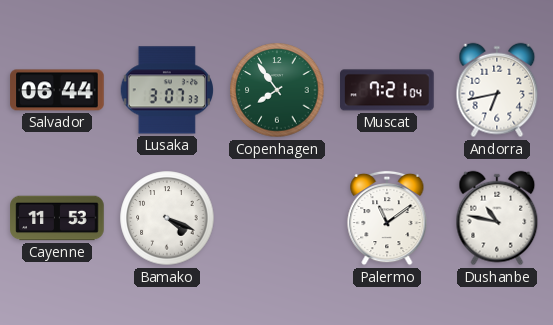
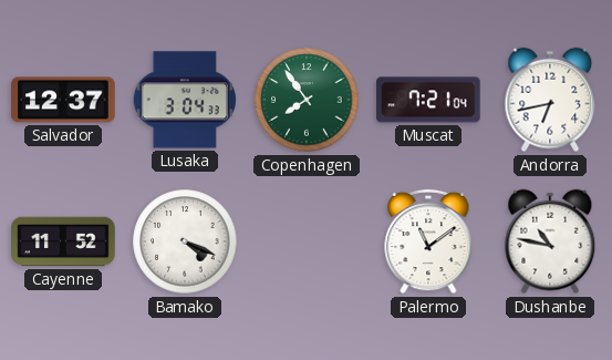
Salvador: 06:44 -> 12:37 (63, 100)
Lusaka: 3:07 -> 3:04 (184, 100)
Cayenne: 11:53 -> 11:52 (63, 241)
